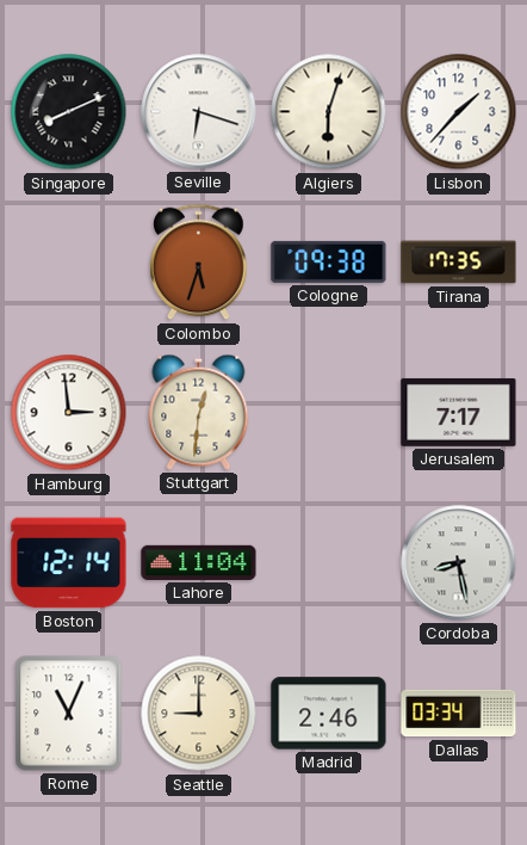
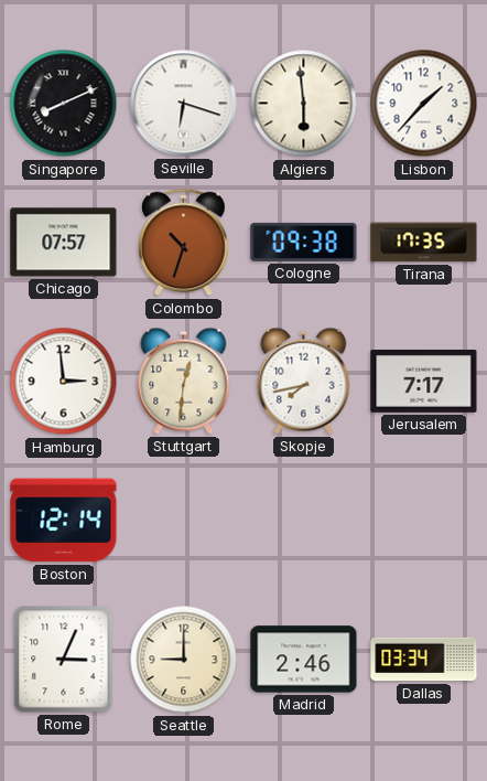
Algiers: 6:03 -> 5:59 (304, 104)
Chicago: none -> 07:57 (64, 243)
Colombo: 5:33 -> 10:33 (184, 243)
Skopje: none -> 7:43 (304, 381)
Lahore: 11:04 -> none (199, 562)
Cordoba: 8:28 -> none (459, 563)
Rome: 11:04 -> 3:04 (64, 660)
